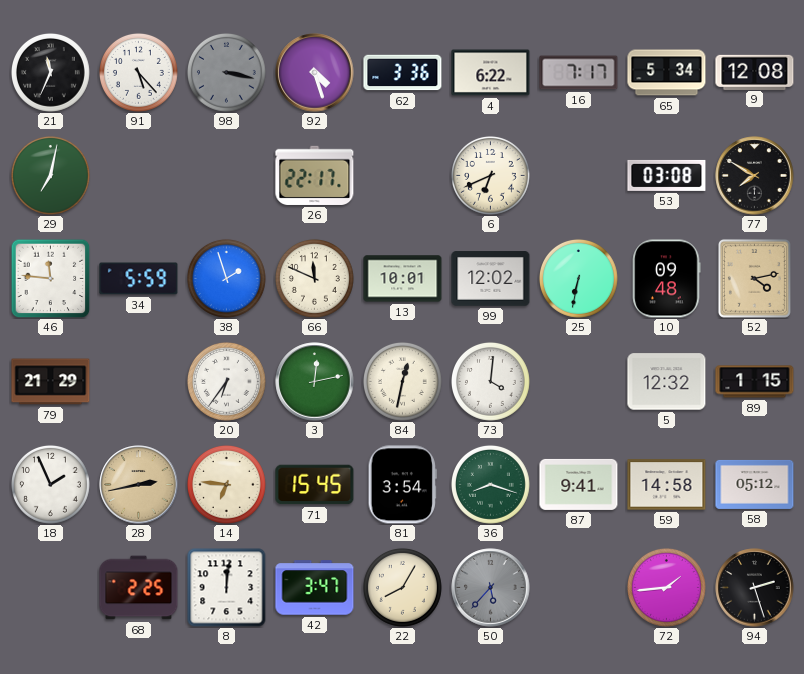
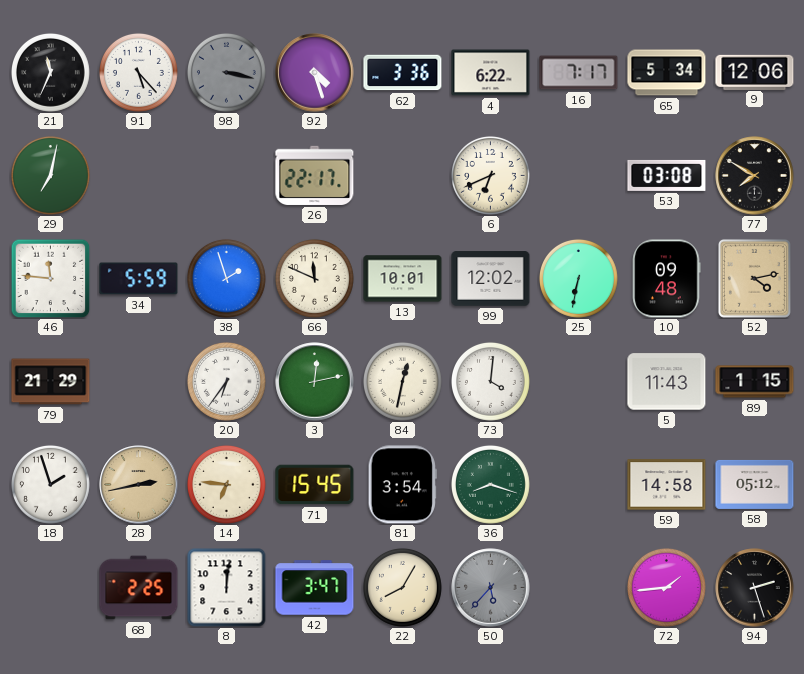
9: 12:08 -> 12:06 (755, 72)
5: 12:32 -> 11:43 (667, 382)
18: 1:56 -> 1:57 (50, 484)
87: 9:41 -> none (579, 484)
